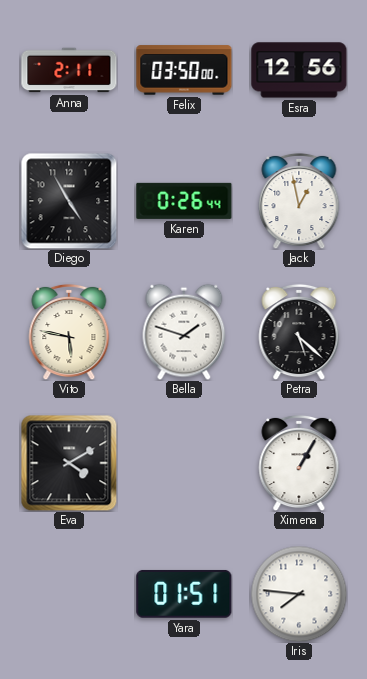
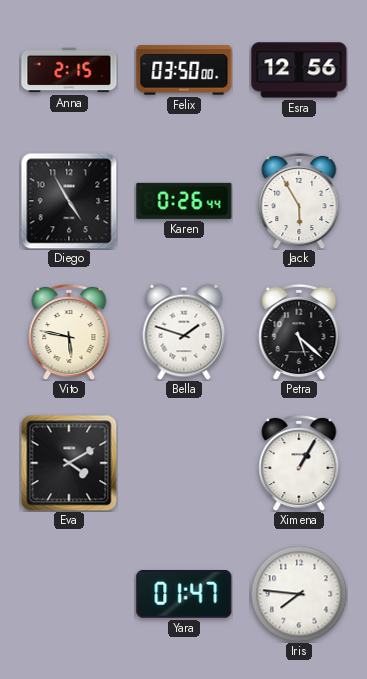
Anna: 2:11 -> 2:15 (69, 70)
Jack: 12:58 -> 5:55 (299, 201)
Yara: 01:51 -> 01:47 (184, 594)
